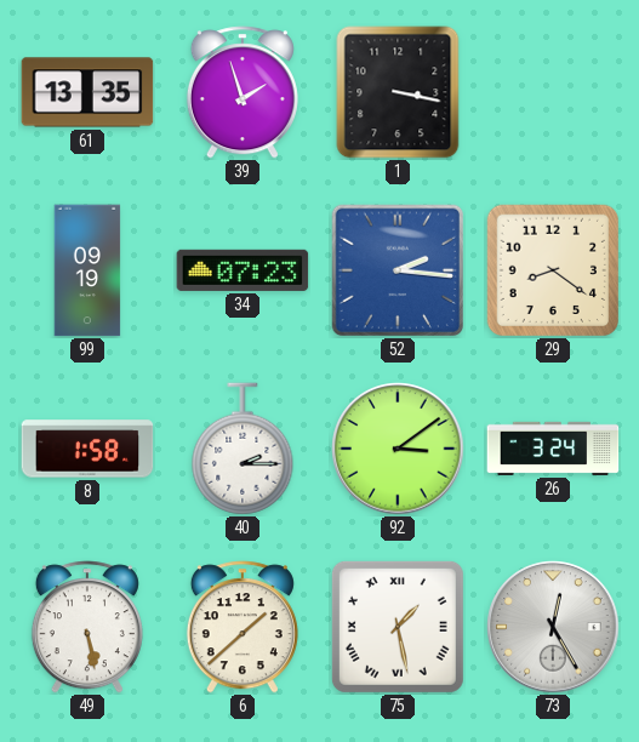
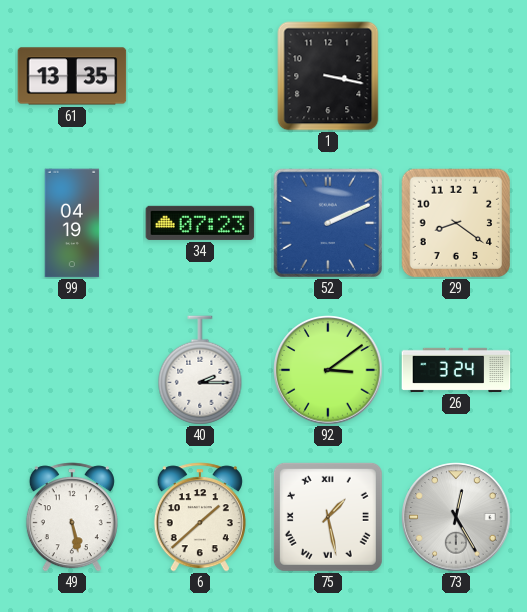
39: 1:57 -> none (243, 92)
99: 09:19 -> 04:19 (72, 223)
52: 2:16 -> 2:11 (328, 223)
8: 1:58 -> none (87, 449)
